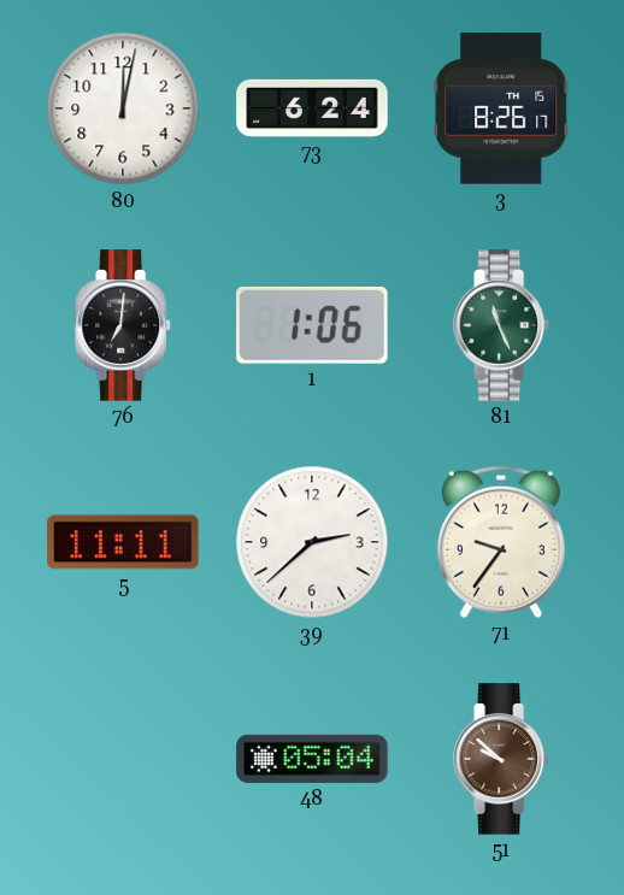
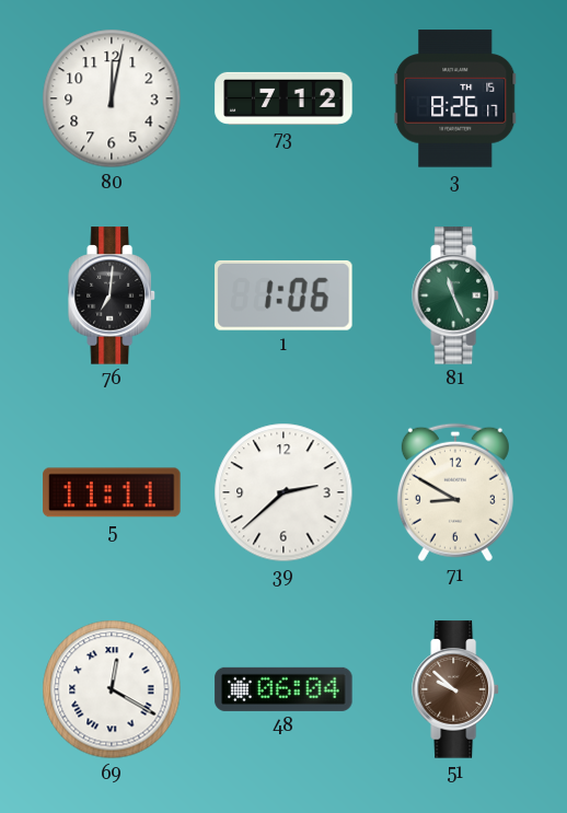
73: 6:24 -> 7:12 (283, 98)
71: 9:36 -> 8:50 (455, 492)
69: none -> 12:20 (112, 689)
48: 05:04 -> 06:04 (283, 689)
